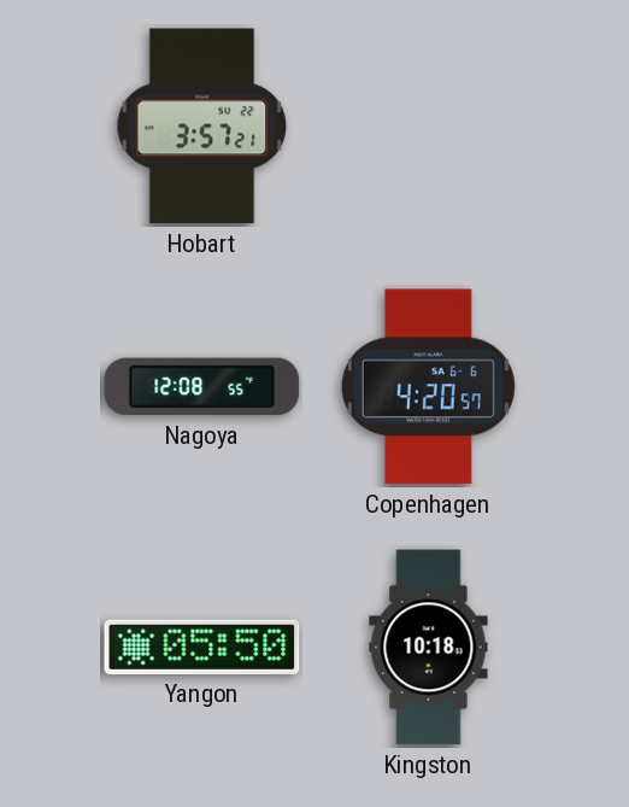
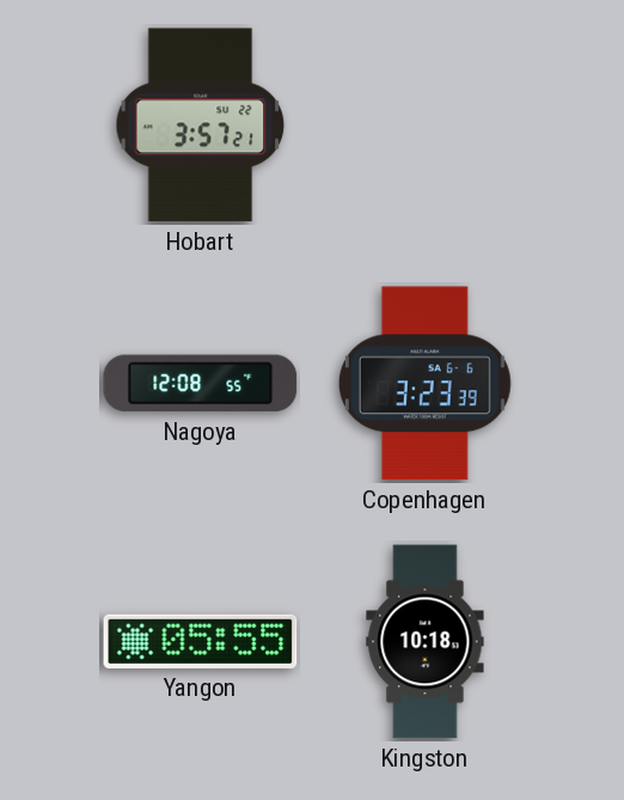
Copenhagen: 4:20 -> 3:23 (424, 384)
Yangon: 05:50 -> 05:55 (201, 641)
